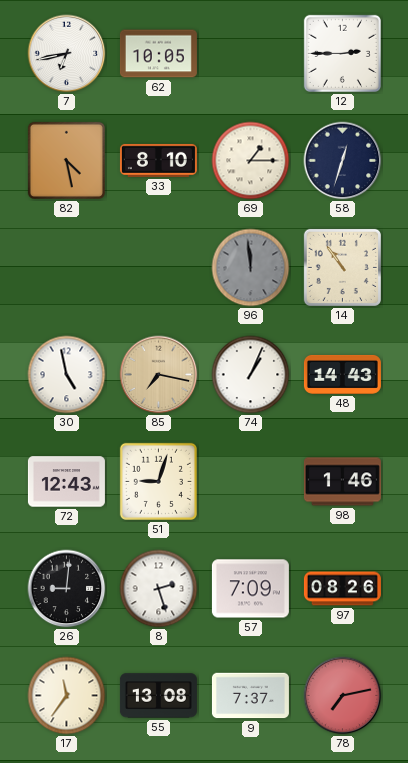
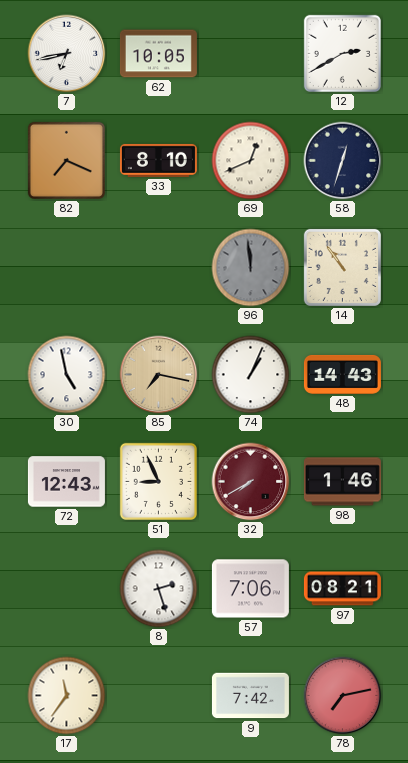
12: 2:45 -> 2:40 (342, 53)
82: 4:28 -> 7:19 (66, 160)
69: 1:15 -> 12:41 (251, 161)
51: 9:03 -> 8:56 (158, 481)
32: none -> 7:40 (251, 482)
26: 9:01 -> none (67, 589)
57: 7:09 -> 7:06 (250, 589)
97: 08:26 -> 08:21 (342, 589)
55: 13:08 -> none (158, 696)
9: 7:37 -> 7:42 (250, 696)
